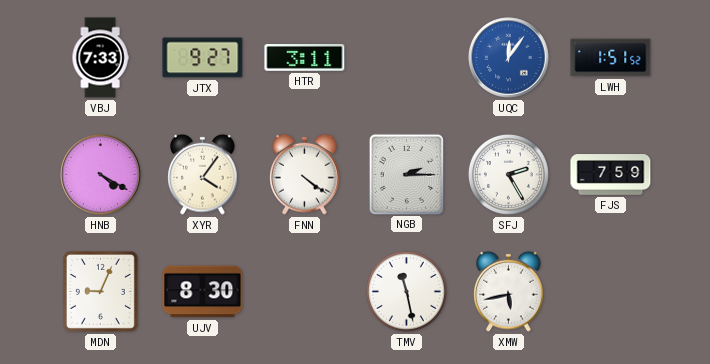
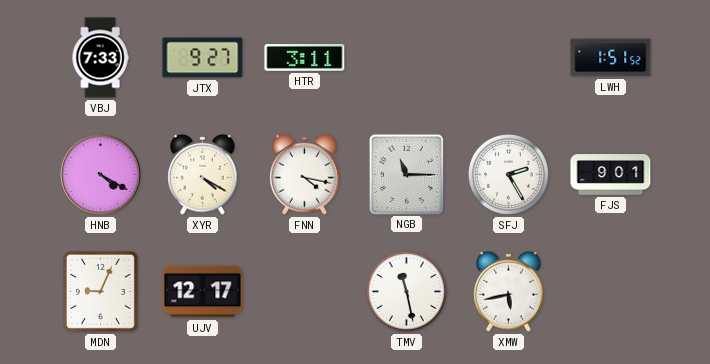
UQC: 12:06 -> none (509, 58)
XYR: 4:06 -> 4:20 (203, 174)
FNN: 4:21 -> 4:17 (305, 174)
NGB: 2:15 -> 11:15 (406, 174)
FJS: 7:59 -> 9:01 (611, 175)
UJV: 8:30 -> 12:17 (203, 292)
